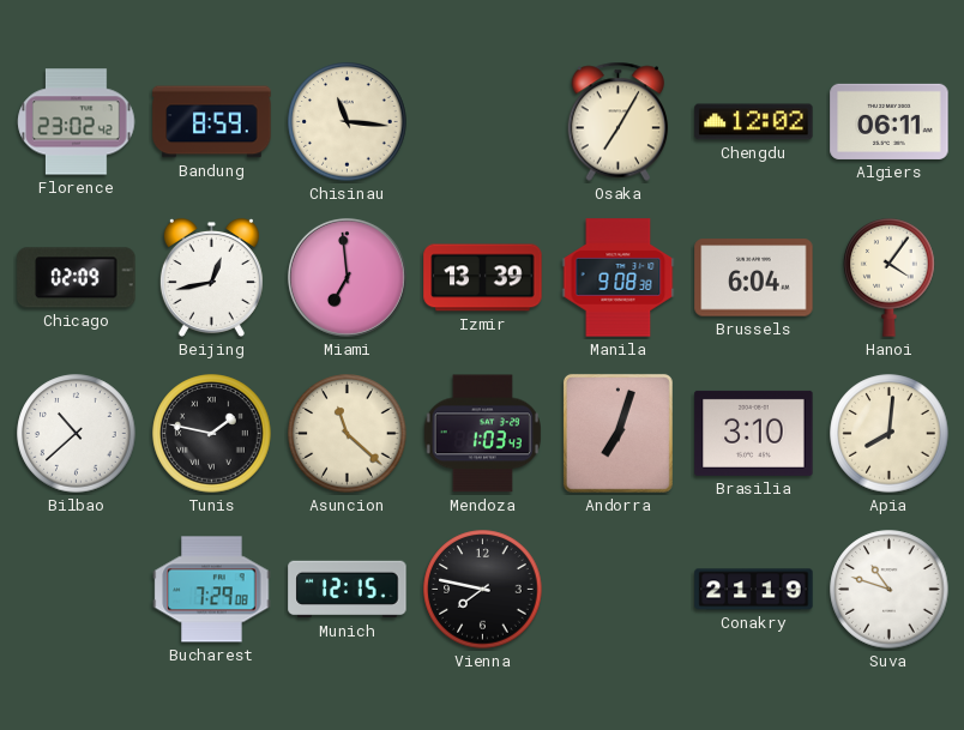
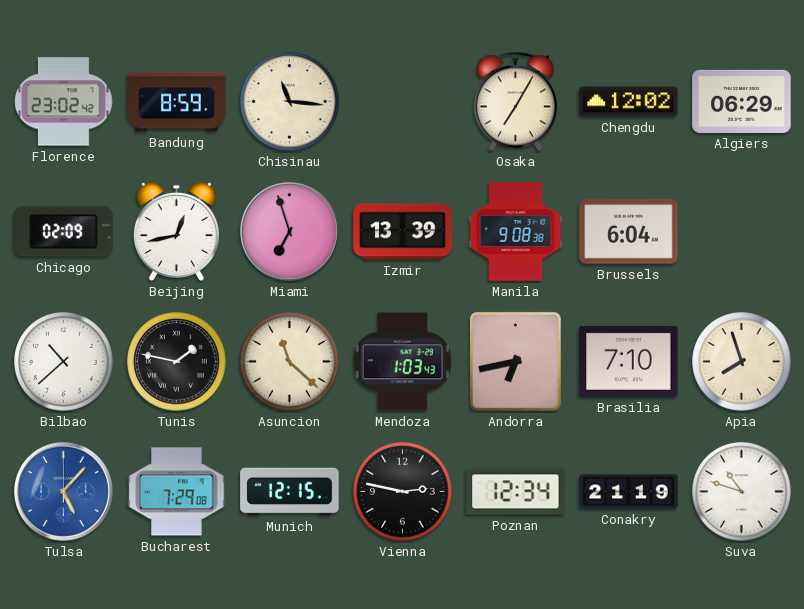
Algiers: 06:11 -> 06:29 (742, 101)
Miami: 6:59 -> 6:57 (289, 231)
Hanoi: 4:06 -> none (890, 278)
Andorra: 7:03 -> 6:43 (515, 361)
Brasilia: 3:10 -> 7:10 (629, 361)
Apia: 8:01 -> 7:57 (742, 362)
Tulsa: none -> 5:07 (63, 491)
Vienna: 7:47 -> 2:47 (403, 492)
Poznan: none -> 12:34 (516, 492)
